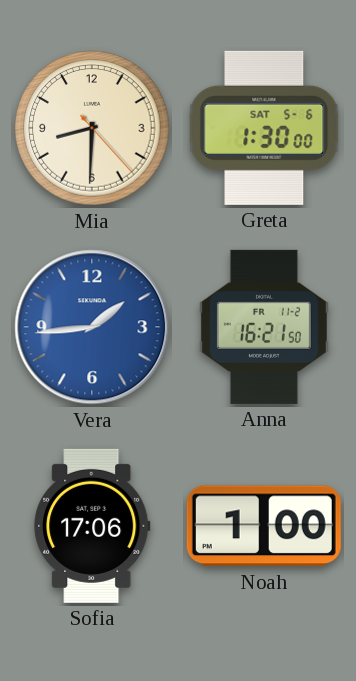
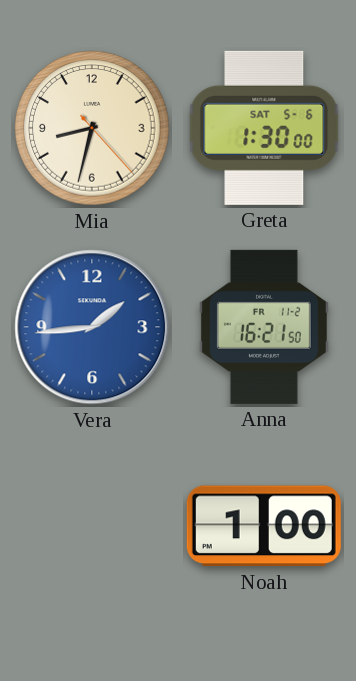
Mia: 8:30 -> 8:32 (92, 128)
Sofia: 17:06 -> none (92, 526)
